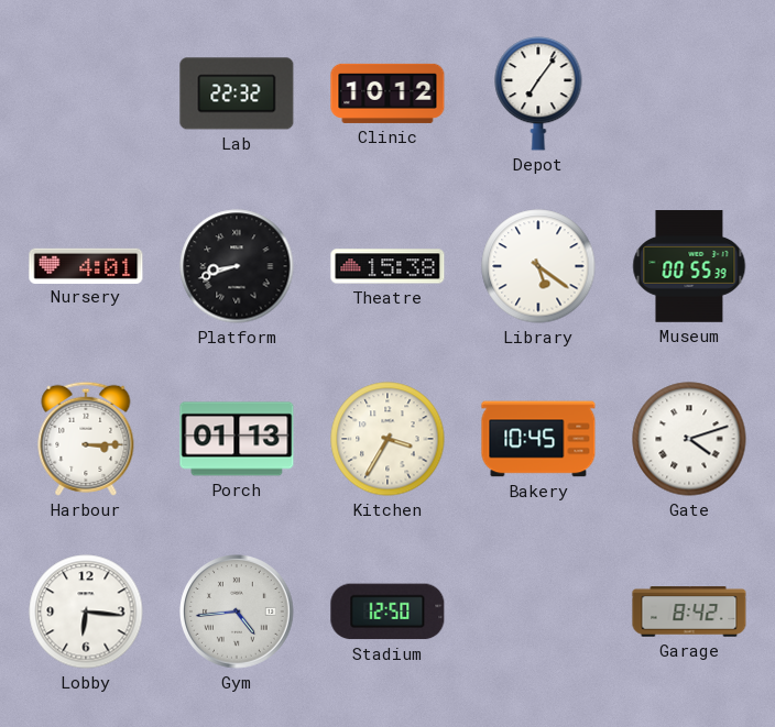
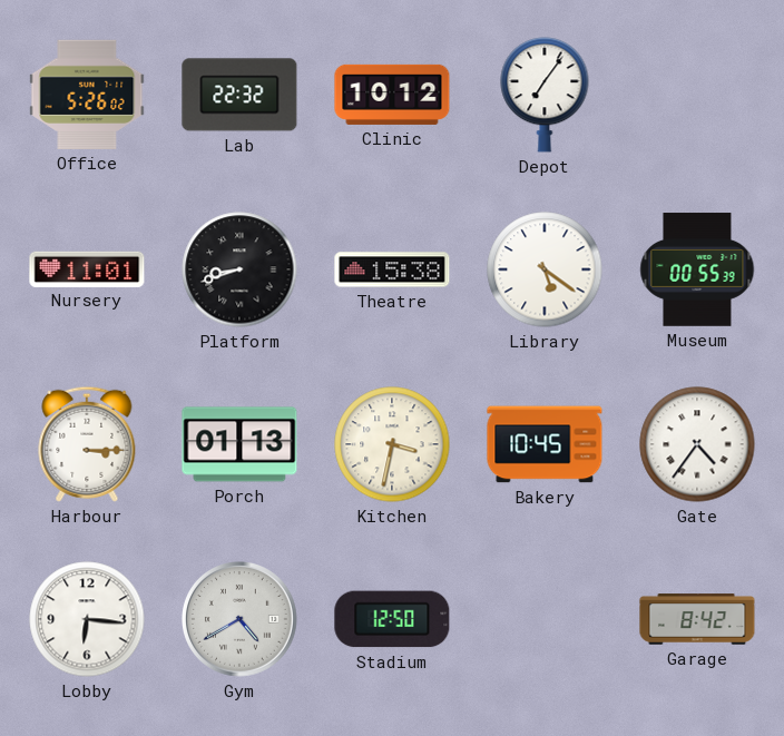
Office: none -> 5:26 (87, 95)
Nursery: 4:01 -> 11:01 (87, 268)
Kitchen: 3:35 -> 3:32 (392, 444)
Gate: 4:12 -> 4:36 (697, 444)
Gym: 4:44 -> 4:40 (241, 620)
